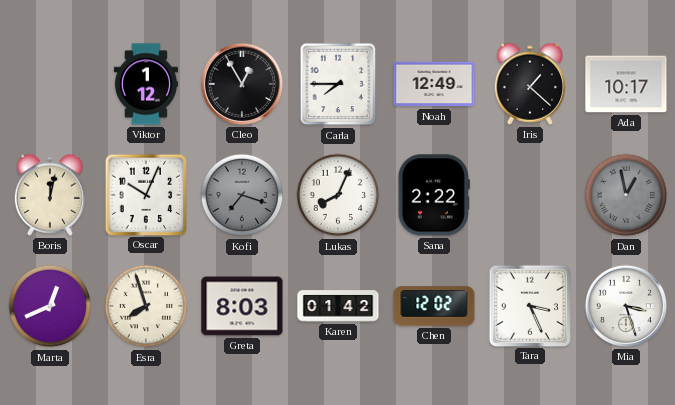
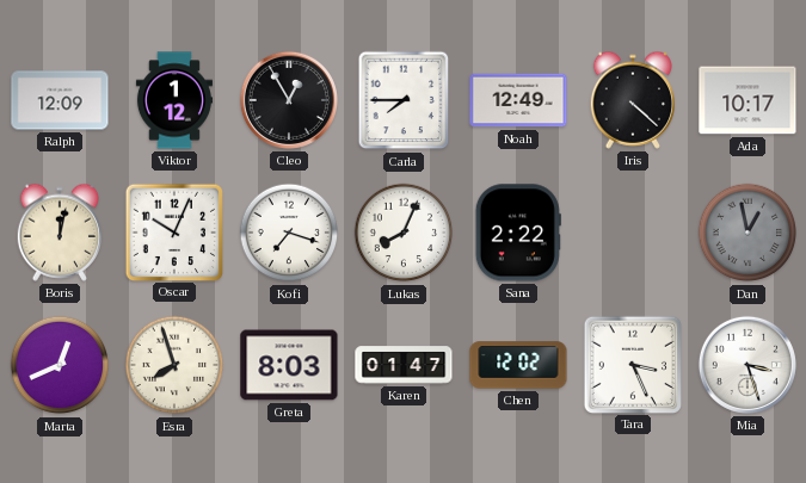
Ralph: none -> 12:09 (60, 100)
Iris: 1:22 -> 4:22 (633, 100)
Kofi dial: grey -> white (289, 233)
Karen: 01:42 -> 01:47 (404, 365)
